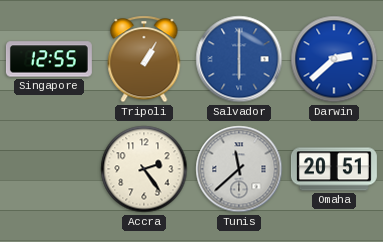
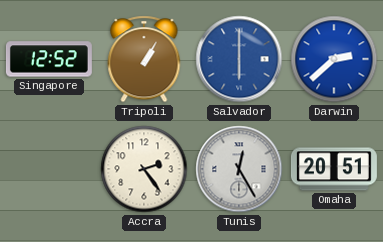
Singapore: 12:55 -> 12:52 (49, 59)
Tunis: 11:38 -> 12:25 (239, 169)
